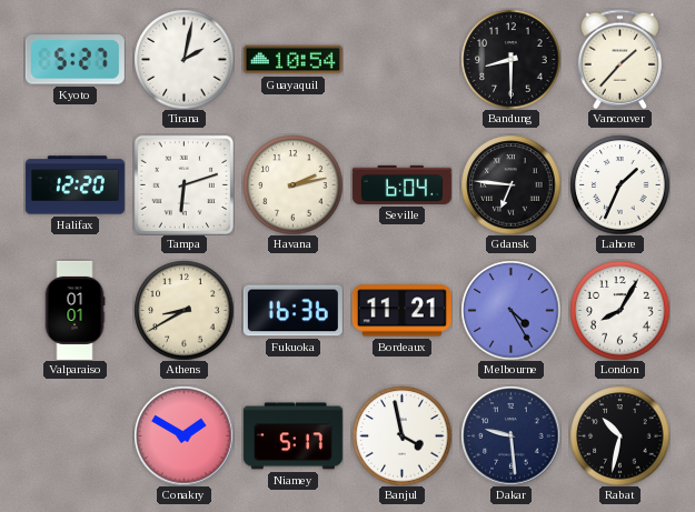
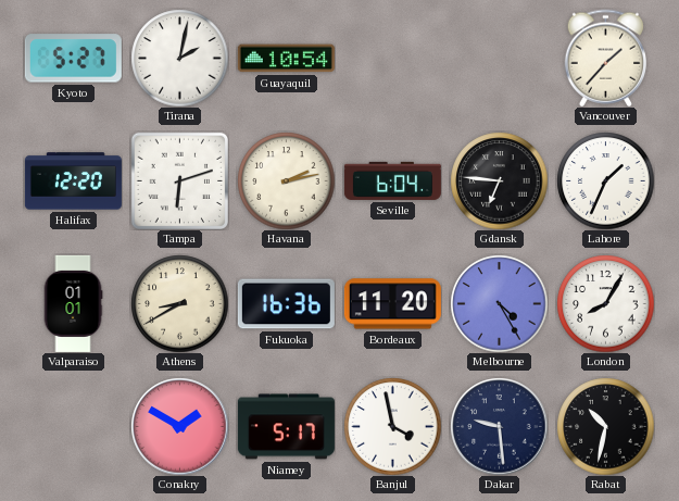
Bandung: 8:30 -> none (510, 59)
Bordeaux: 11:21 -> 11:20 (392, 304)
